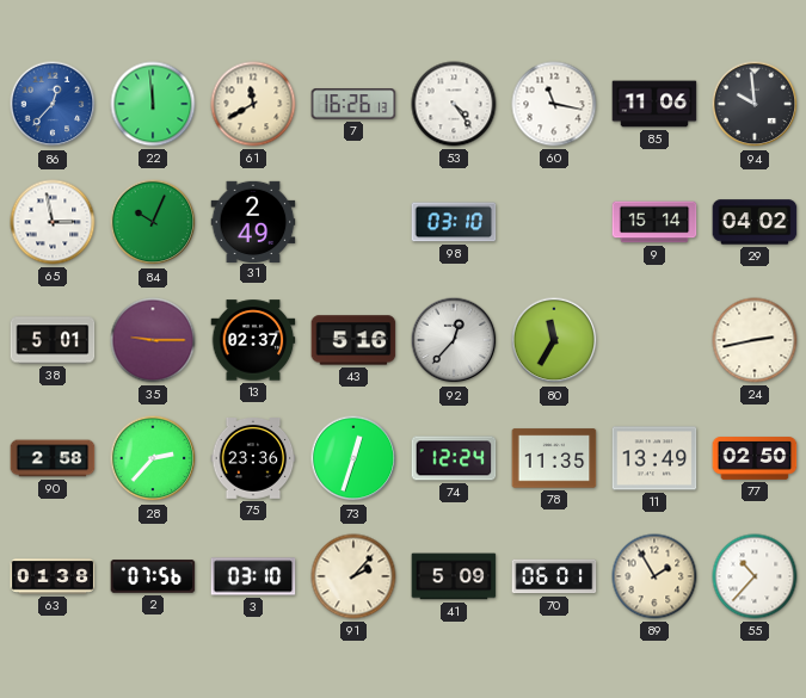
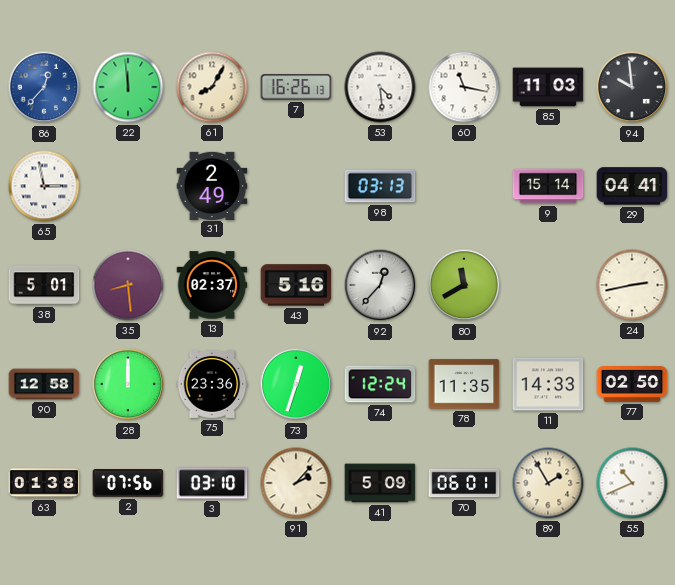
61: 11:40 -> 8:05 (212, 87)
53: 4:24 -> 4:29 (380, 87)
85: 11:06 -> 11:03 (548, 87)
84: 10:04 -> none (153, 222)
98: 03:10 -> 03:13 (380, 186)
29: 04:02 -> 04:41 (632, 186)
35: 9:15 -> 8:29 (128, 285)
80: 11:35 -> 11:40 (464, 285)
90: 2:58 -> 12:58 (44, 384)
28: 2:37 -> 12:00 (128, 384)
11: 13:49 -> 14:33 (548, 384)
55: 10:37 -> 10:41 (632, 483)
